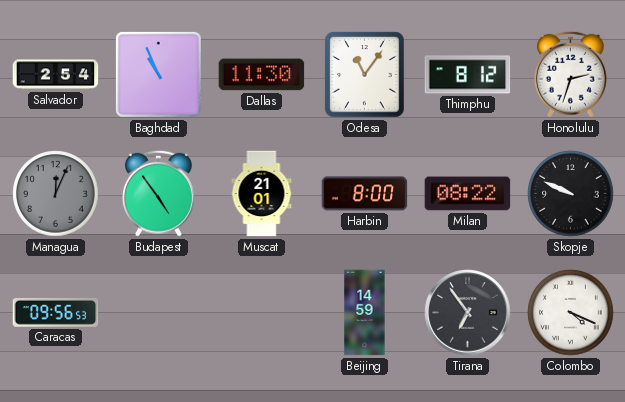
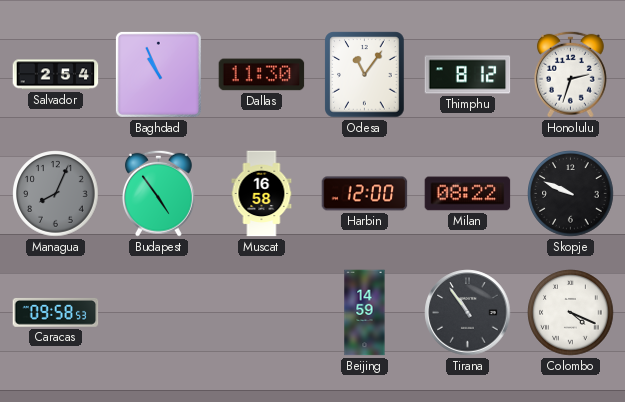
Managua: 12:04 -> 8:04 (56, 194)
Muscat: 21:01 -> 16:58 (262, 194)
Harbin: 8:00 -> 12:00 (365, 194)
Caracas: 09:56 -> 09:58 (56, 312)
Tirana: 6:54 -> 10:54 (468, 313)
